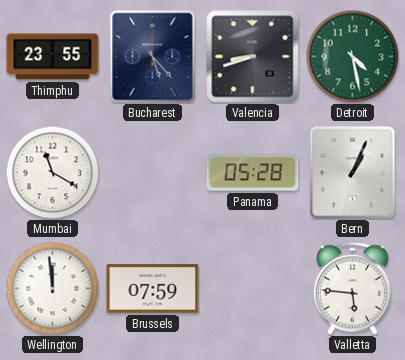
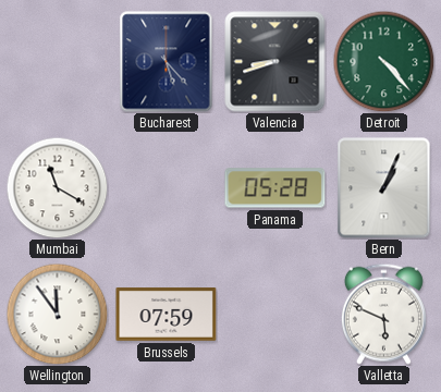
Thimphu: 23:55 -> none (53, 57)
Detroit: 4:28 -> 4:23 (383, 61)
Wellington: 11:59 -> 11:54 (57, 314)
Valletta: 5:46 -> 5:49 (383, 314)
